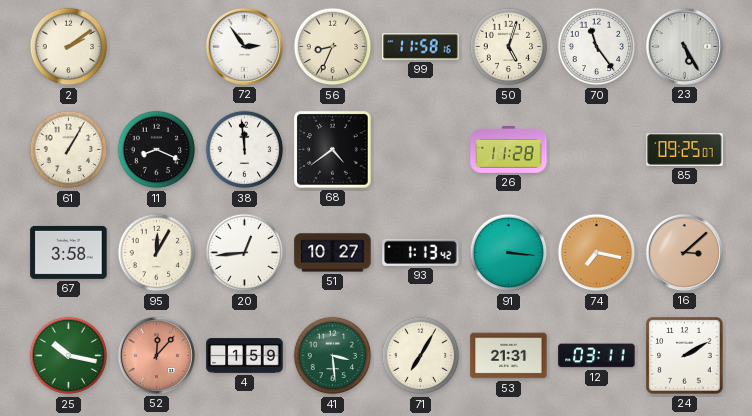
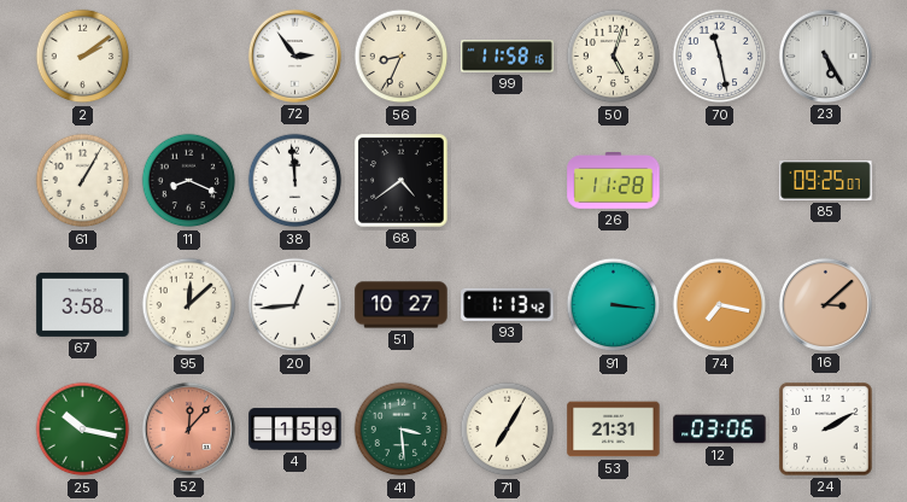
70: 11:24 -> 11:28 (720, 57)
95: 12:05 -> 12:08 (189, 305)
12: 03:11 -> 03:06 (720, 430)
